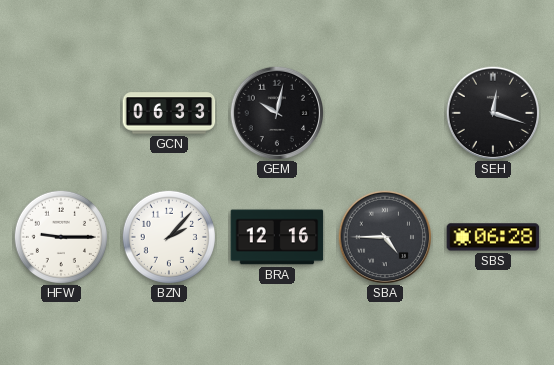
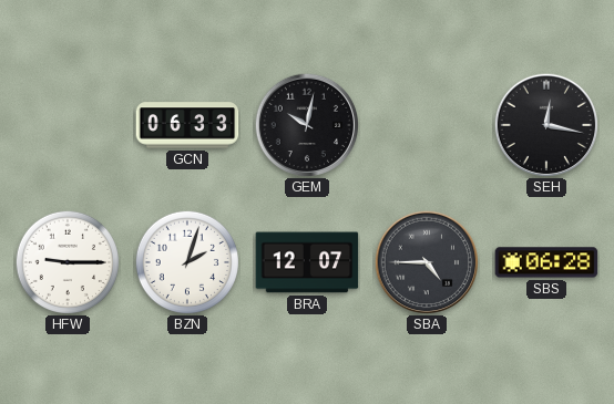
SEH: 12:18 -> 12:17 (545, 124)
BZN: 2:07 -> 2:03 (187, 262)
BRA: 12:16 -> 12:07 (307, 262)
